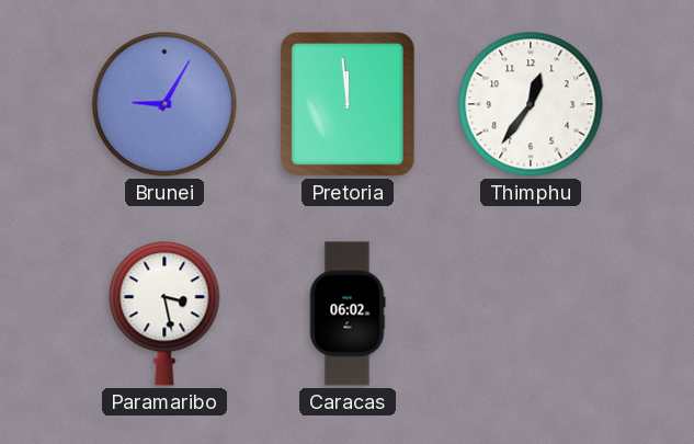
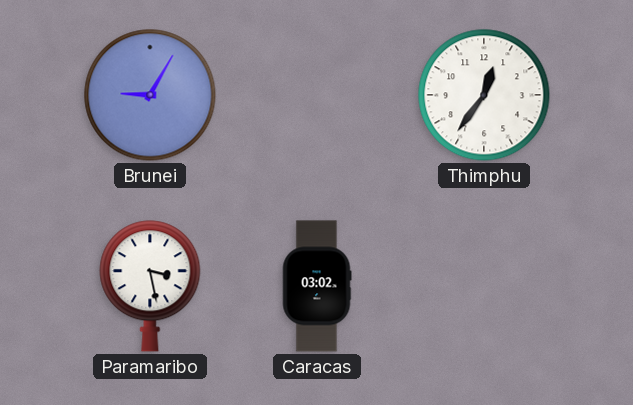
Pretoria: 11:59 -> none (348, 104)
Caracas: 06:02 -> 03:02 (317, 286)
